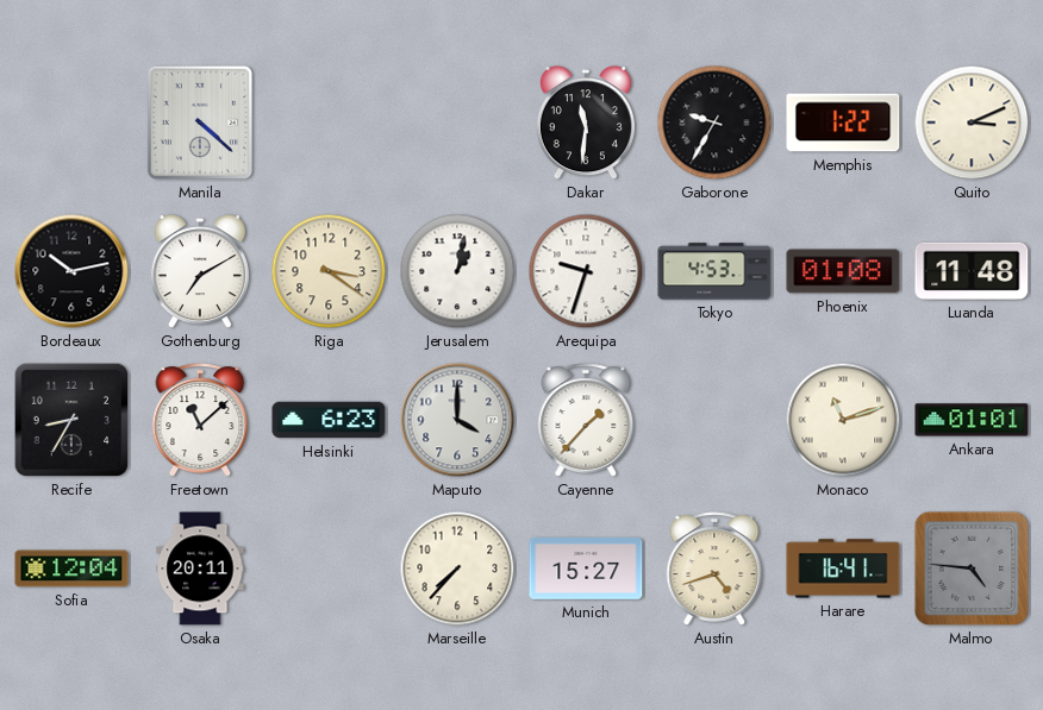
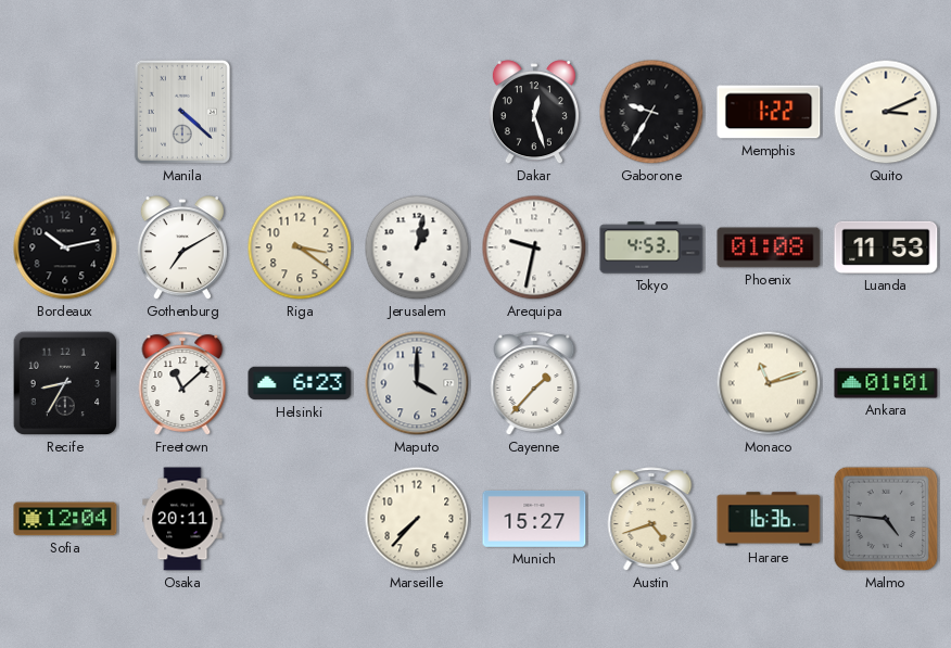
Dakar: 11:31 -> 12:27 (534, 113)
Arequipa: 9:33 -> 9:32 (534, 247)
Luanda: 11:48 -> 11:53 (886, 247)
Harare: 16:41 -> 16:36 (769, 519)
